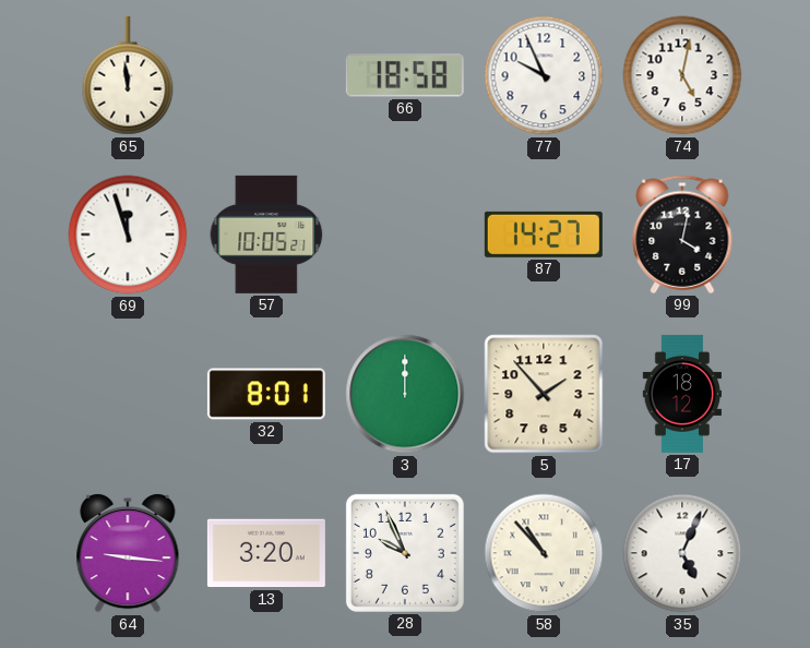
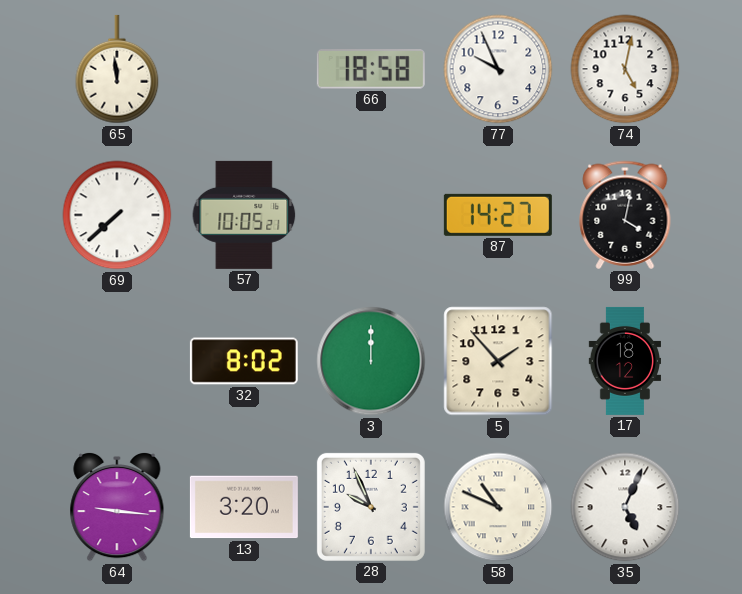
69: 11:57 -> 7:38 (117, 215)
32: 8:01 -> 8:02 (244, 361)
58: 10:53 -> 10:49 (498, 507)
